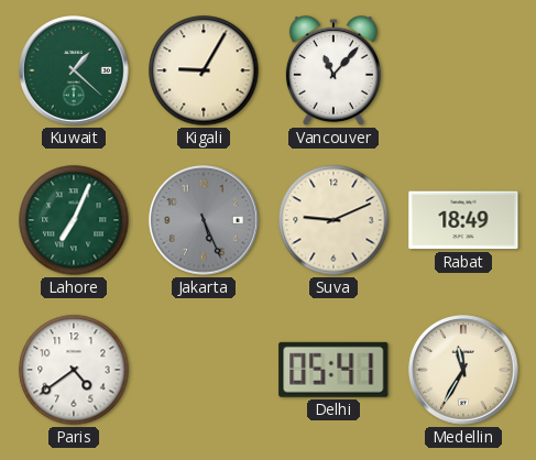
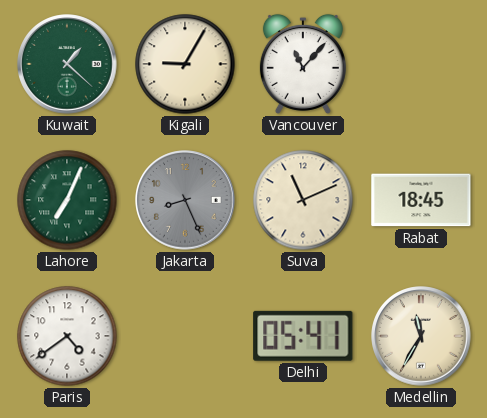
Jakarta: 5:26 -> 8:26 (185, 200)
Suva: 9:11 -> 11:11 (303, 200)
Rabat: 18:49 -> 18:45 (421, 200)
